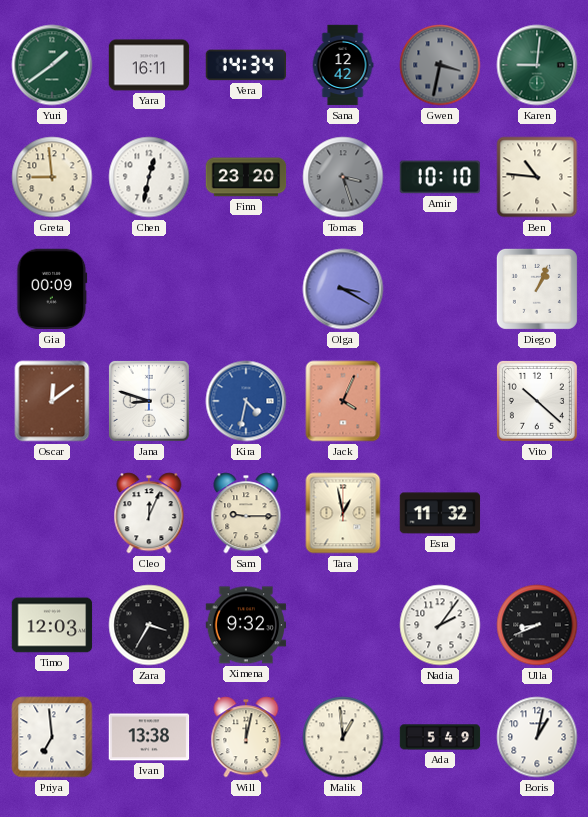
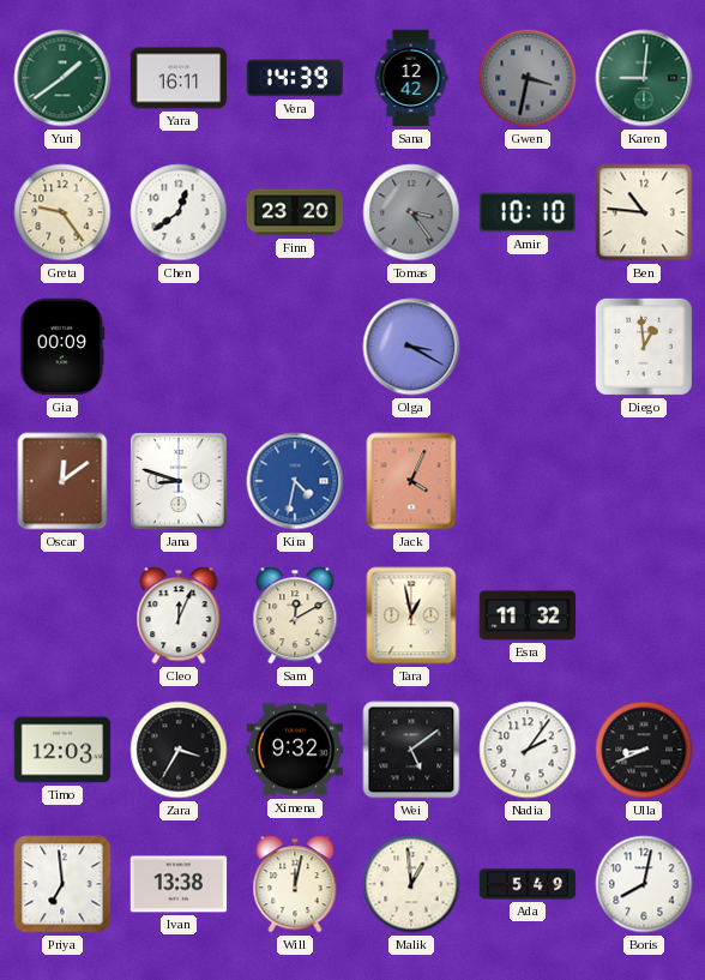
Vera: 14:34 -> 14:39 (295, 78)
Greta: 8:59 -> 9:24 (62, 212)
Chen: 12:32 -> 12:39 (179, 212)
Tomas: 3:27 -> 3:24 (411, 212)
Diego: 1:04 -> 12:59 (644, 347)
Vito: 10:22 -> none (537, 401)
Sam: 9:15 -> 12:10 (295, 615)
Wei: none -> 5:09 (411, 750)
Boris: 1:02 -> 8:02 (644, 884)
